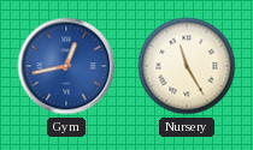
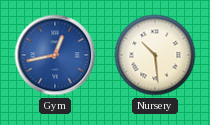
Nursery: 11:25 -> 10:29 (155, 55)
